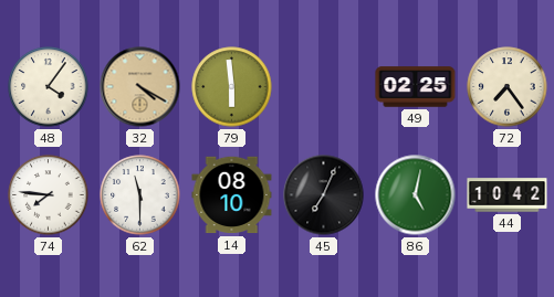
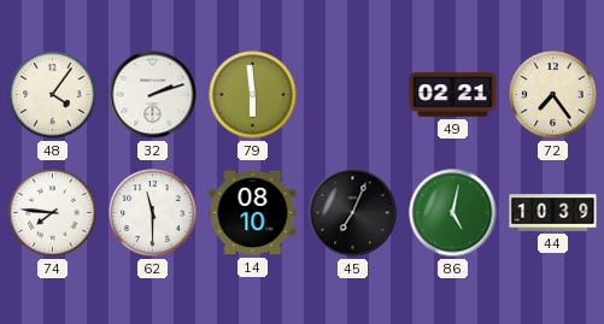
32: 4:20 -> 2:12 (153, 95)
32 dial: champagne -> white (153, 95)
49: 02:25 -> 02:21 (453, 95)
44: 10:42 -> 10:39 (553, 213)
